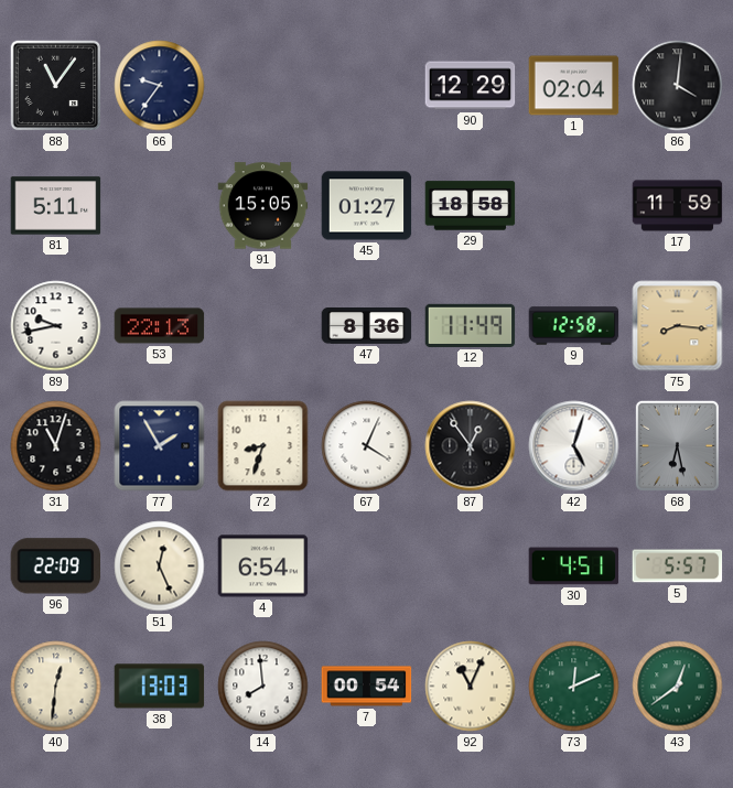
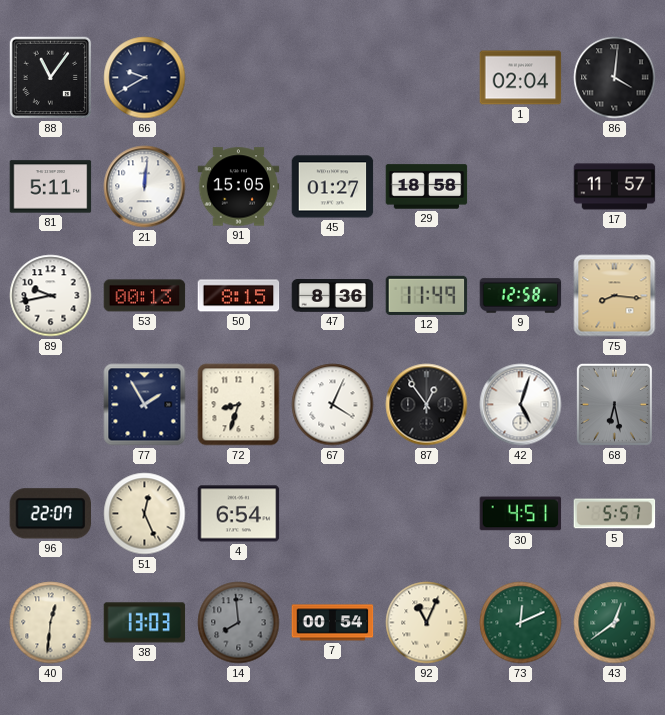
66: 9:36 -> 9:40 (145, 78)
90: 12:29 -> none (471, 86)
21: none -> 12:01 (145, 187)
17: 11:59 -> 11:57 (615, 187)
53: 22:13 -> 00:13 (145, 296)
50: none -> 8:15 (239, 296)
31: 11:03 -> none (56, 446)
96: 22:09 -> 22:07 (51, 514)
14 dial: white -> grey (239, 623)
